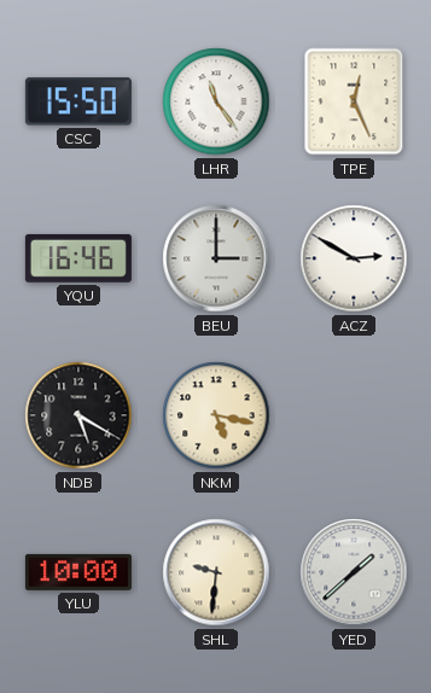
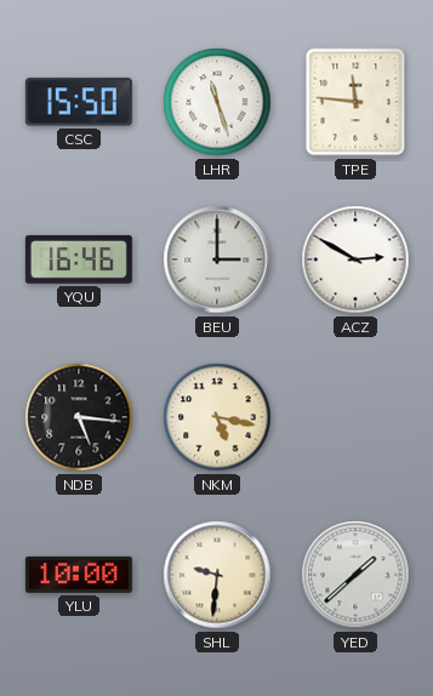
LHR: 11:24 -> 11:27 (217, 102)
TPE: 12:26 -> 11:46 (355, 102)
NDB: 5:20 -> 5:16 (79, 417)
